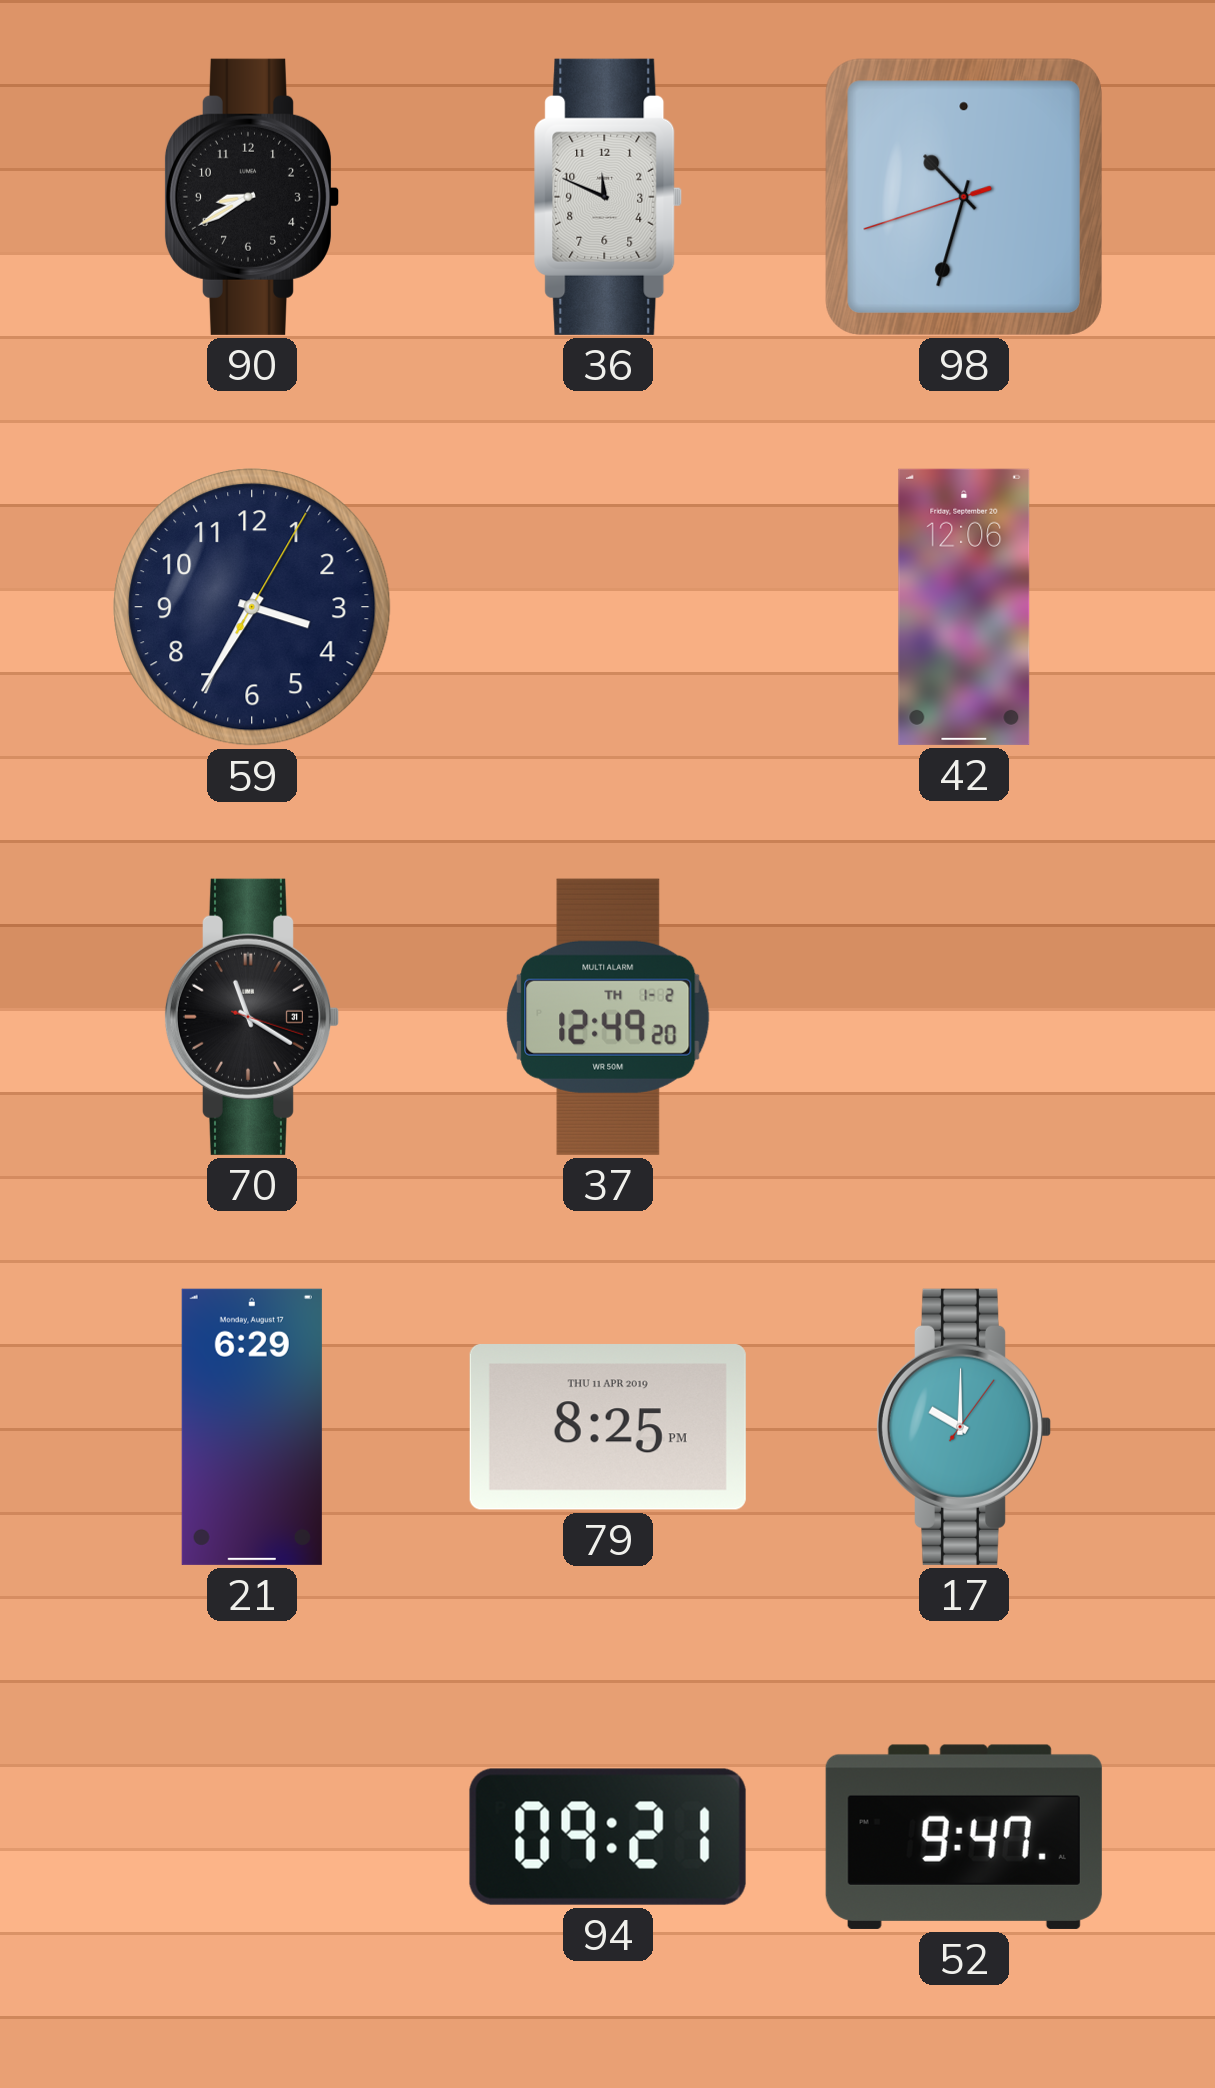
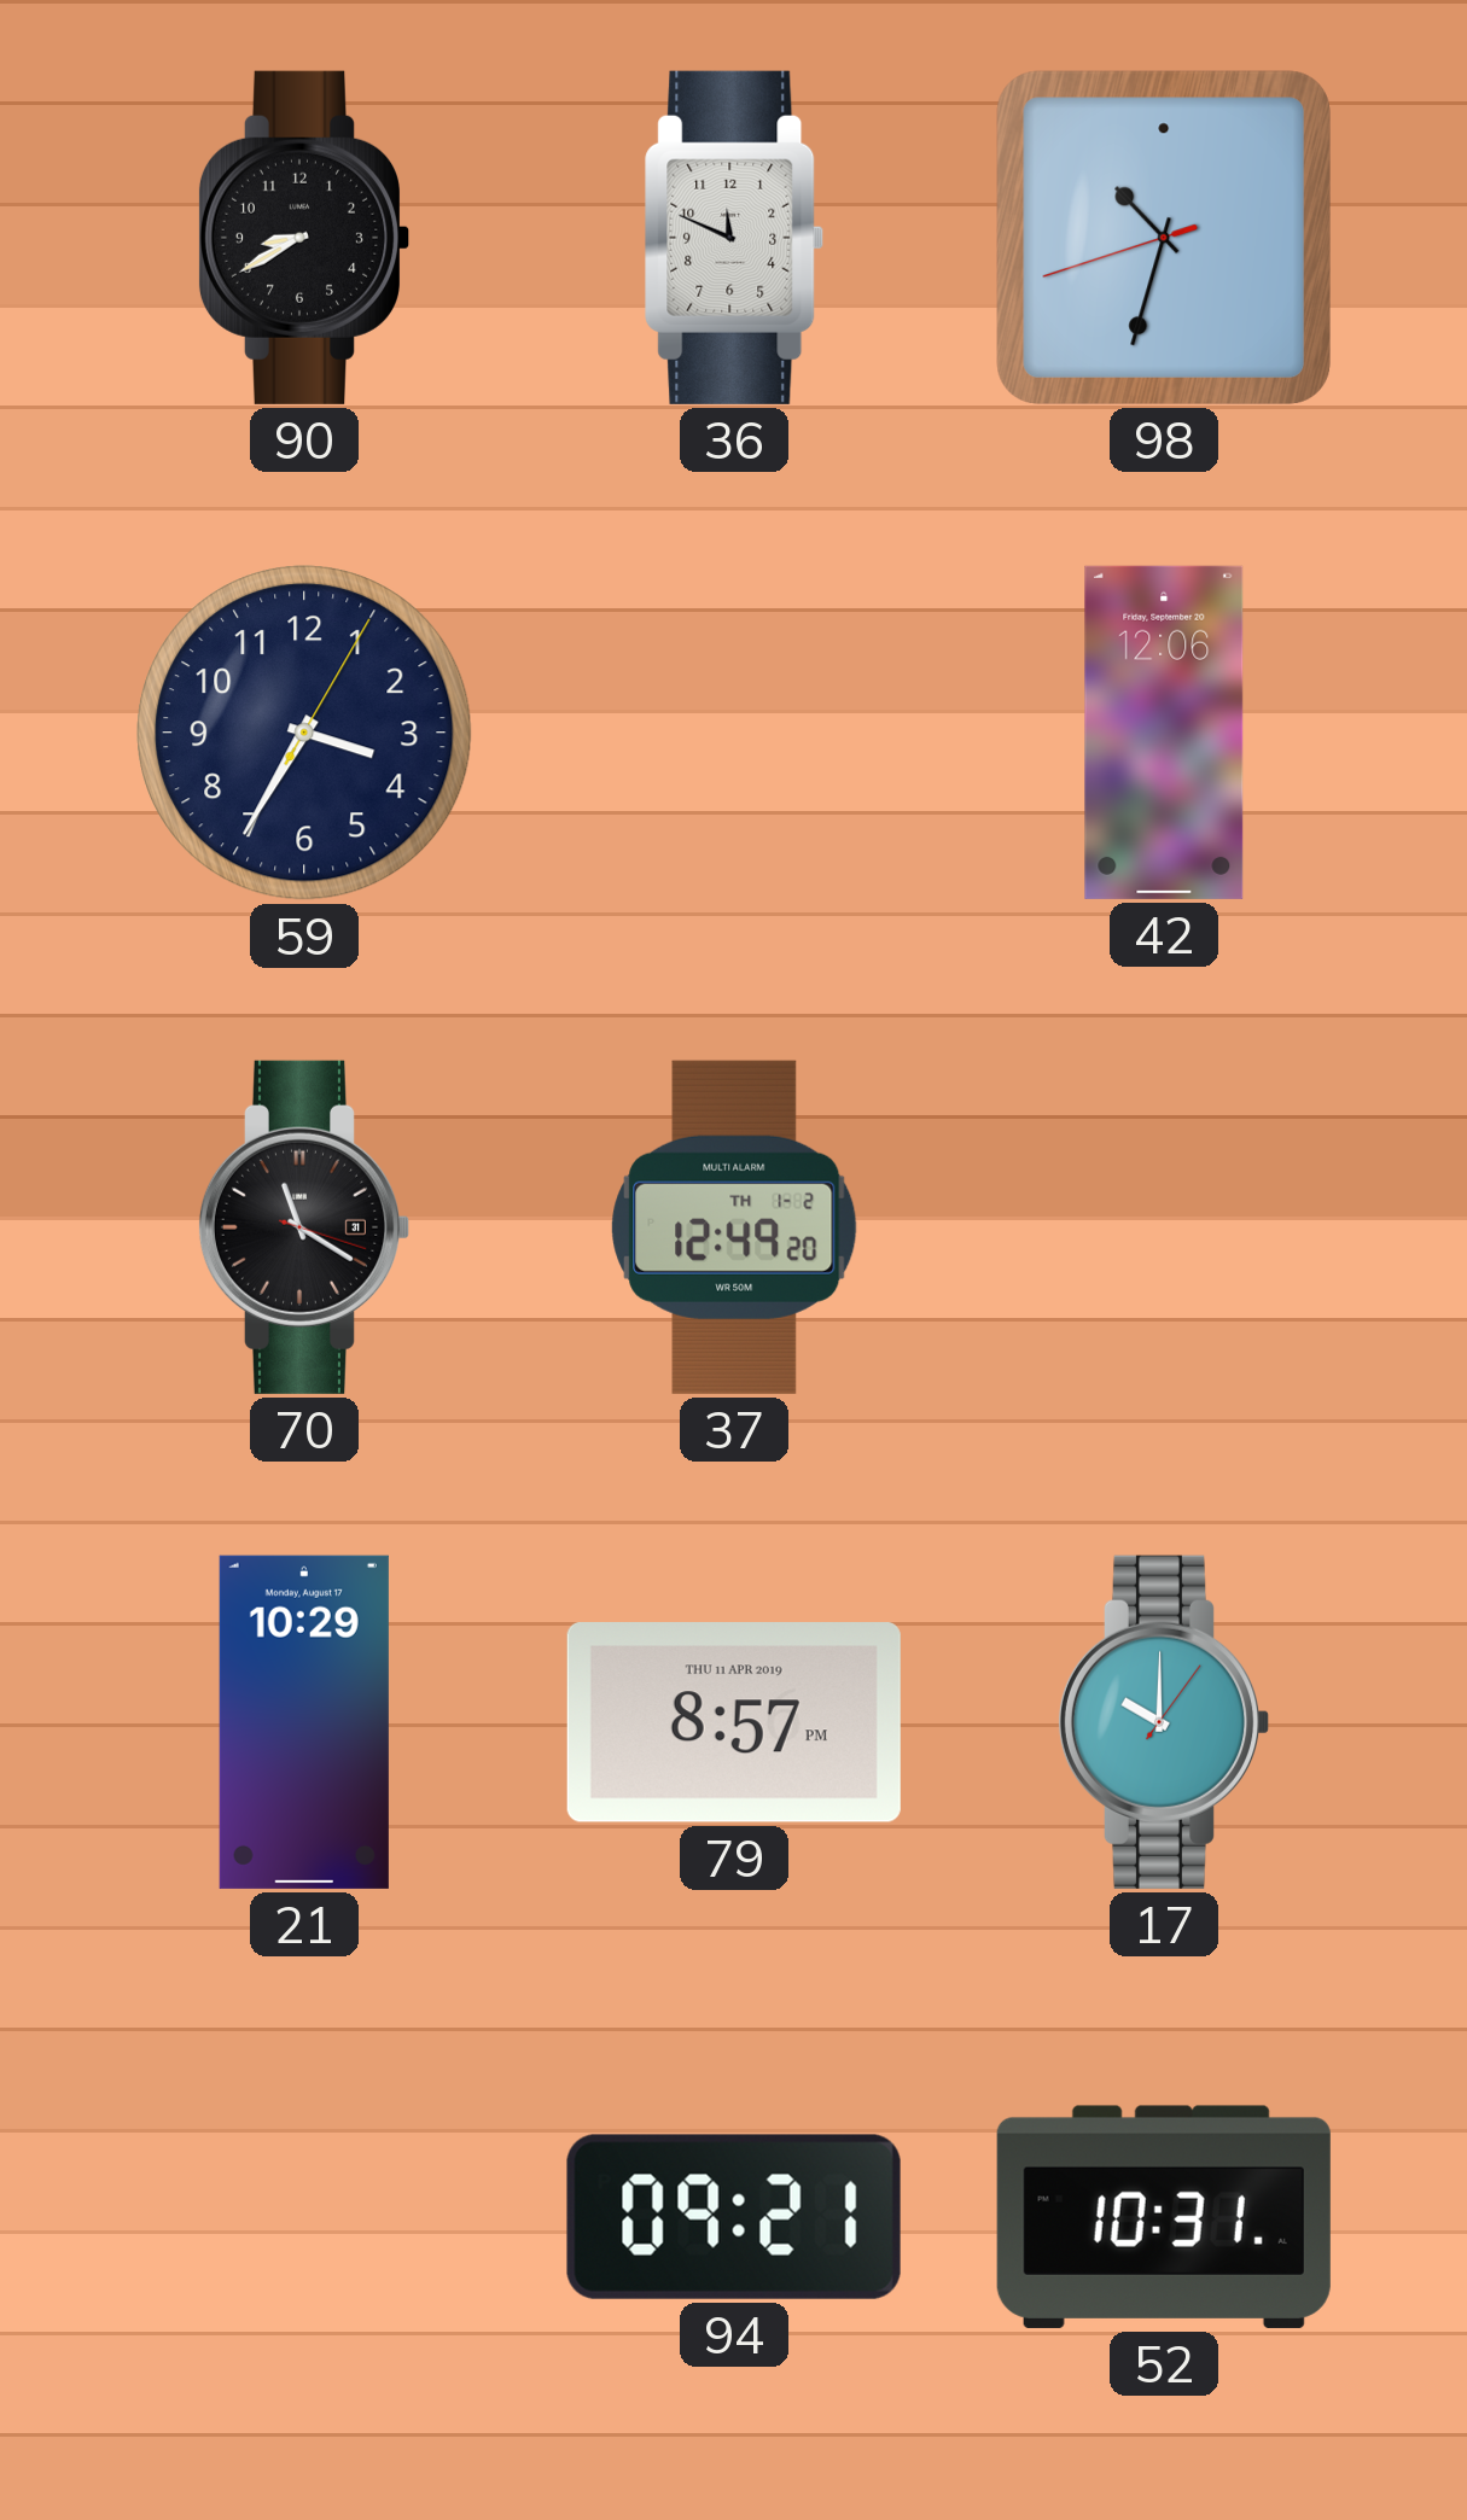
21: 6:29 -> 10:29 (304, 1722)
79: 8:25 -> 8:57 (734, 1722)
52: 9:47 -> 10:31 (1164, 2217)
